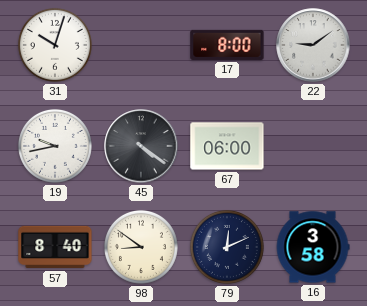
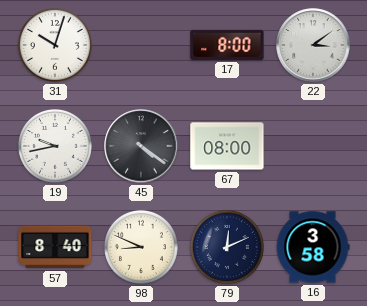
22: 9:09 -> 3:09 (313, 45)
67: 06:00 -> 08:00 (227, 146)
98: 8:51 -> 8:49 (141, 247)
